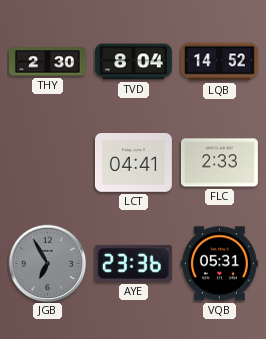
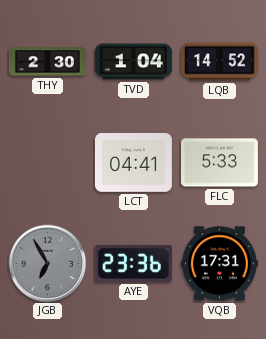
TVD: 8:04 -> 1:04 (133, 62)
FLC: 2:33 -> 5:33 (219, 163)
VQB: 05:31 -> 17:31 (219, 264)
